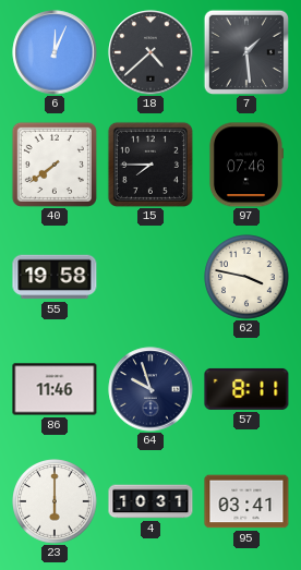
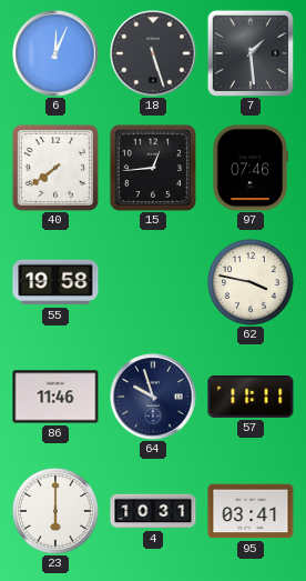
18: 4:38 -> 5:27 (153, 53)
15: 7:45 -> 12:44 (153, 168)
57: 8:11 -> 11:11 (251, 397)
